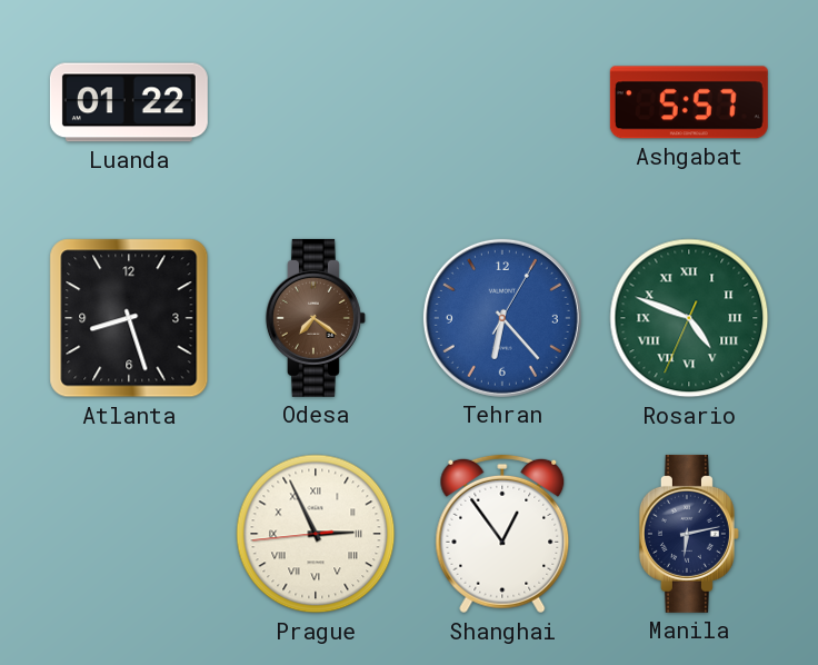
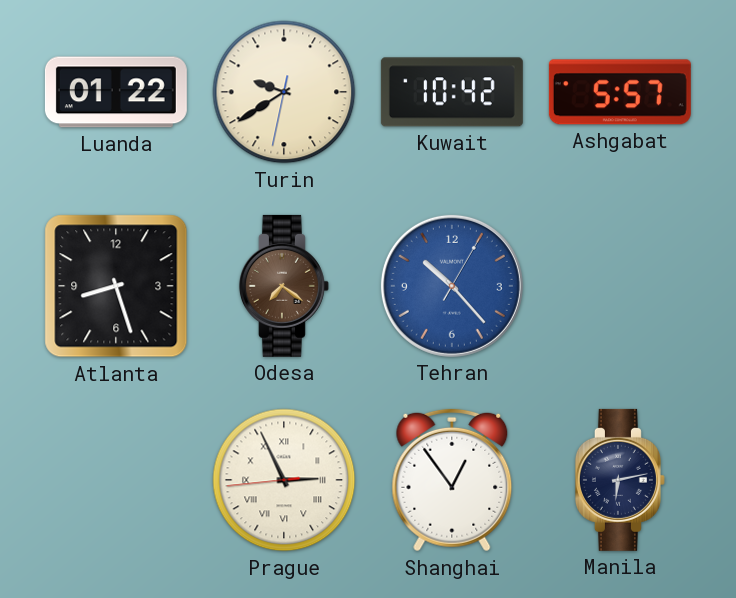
Turin: none -> 9:39 (284, 92)
Kuwait: none -> 10:42 (452, 92)
Tehran: 6:23 -> 10:23 (452, 286)
Rosario: 4:48 -> none (689, 318)
